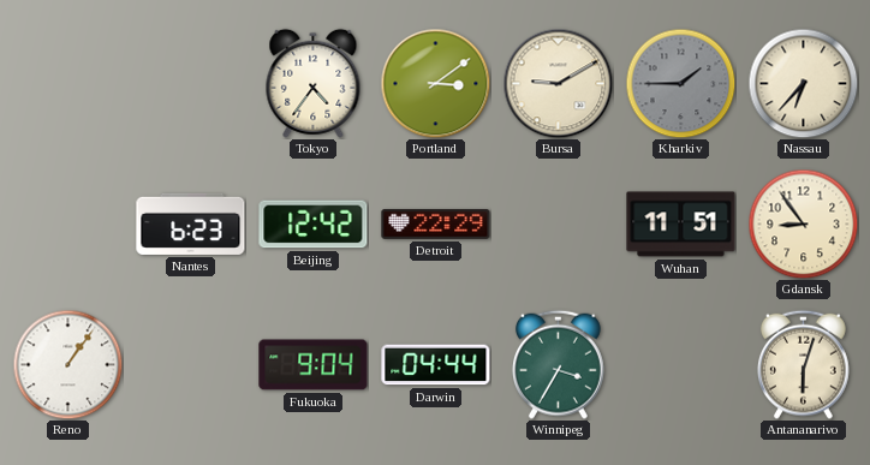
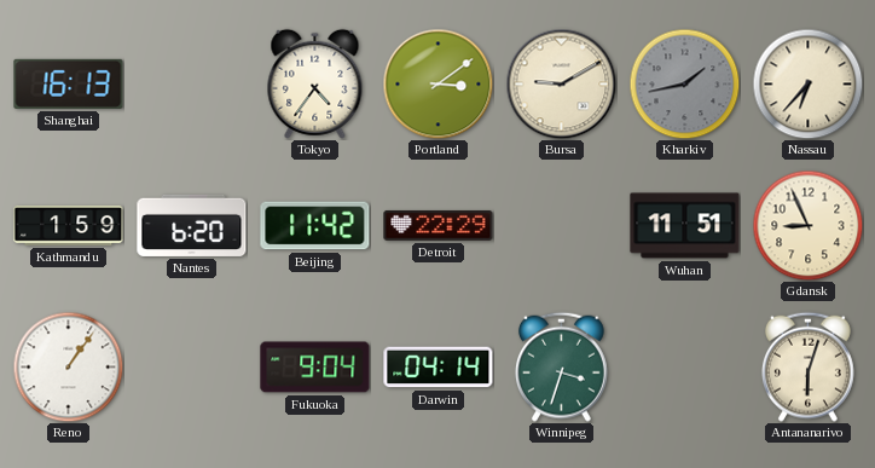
Shanghai: none -> 16:13 (69, 83)
Kharkiv: 1:45 -> 1:43 (684, 83)
Kathmandu: none -> 1:59 (69, 225)
Nantes: 6:23 -> 6:20 (192, 225)
Beijing: 12:42 -> 11:42 (315, 226)
Gdansk: 8:54 -> 8:56 (807, 225)
Darwin: 04:44 -> 04:14 (439, 368)
Winnipeg: 3:35 -> 3:33 (561, 366)
